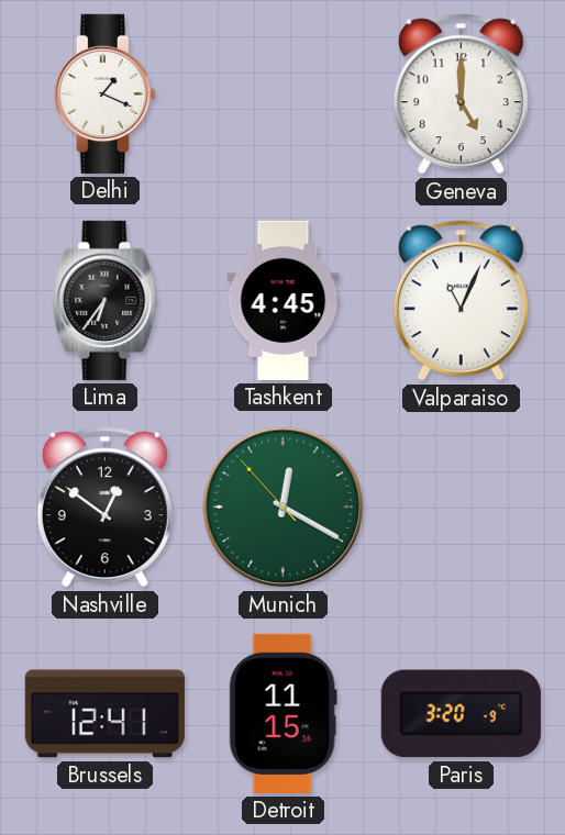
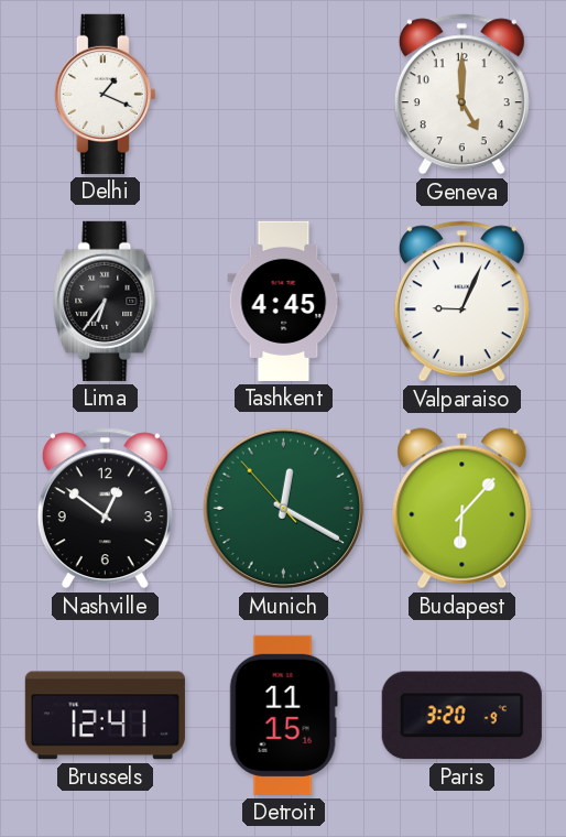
Valparaiso: 11:04 -> 9:04 (461, 302)
Budapest: none -> 6:07 (462, 509)
